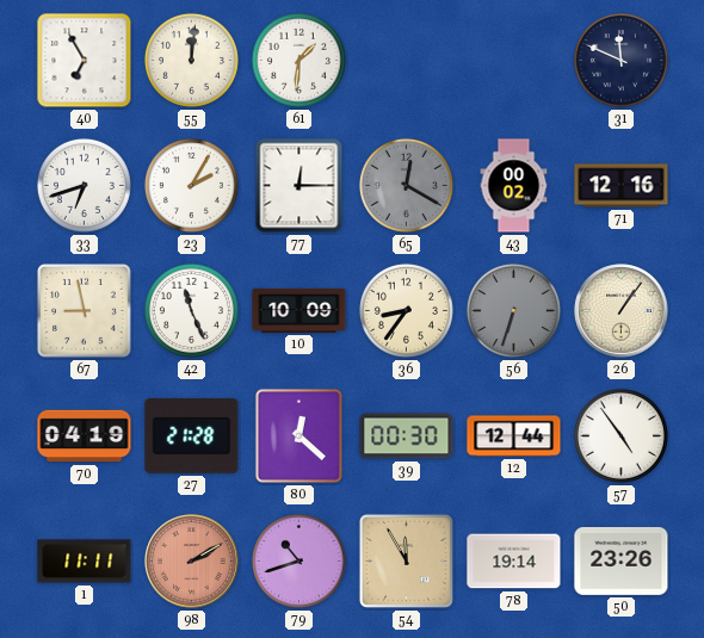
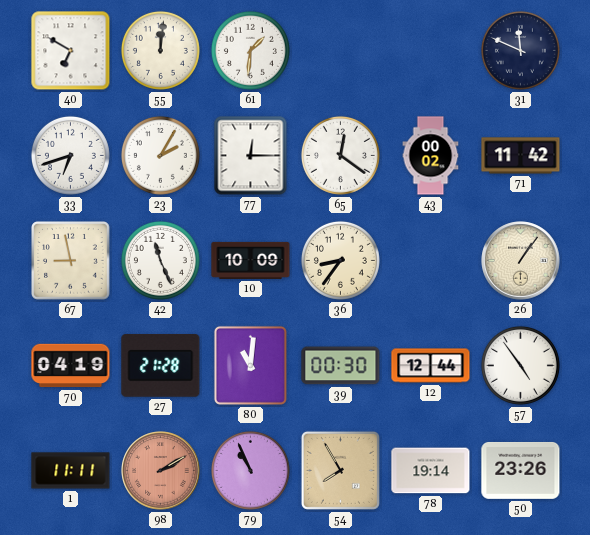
40: 6:55 -> 6:50 (71, 51)
65: 12:20 -> 12:21 (340, 155)
65 dial: grey -> white (340, 155)
71: 12:16 -> 11:42 (521, 156)
56: 6:33 -> none (513, 310)
80: 12:22 -> 11:01 (250, 365)
79: 10:42 -> 10:56 (250, 470)
54: 11:55 -> 7:55 (340, 470)
